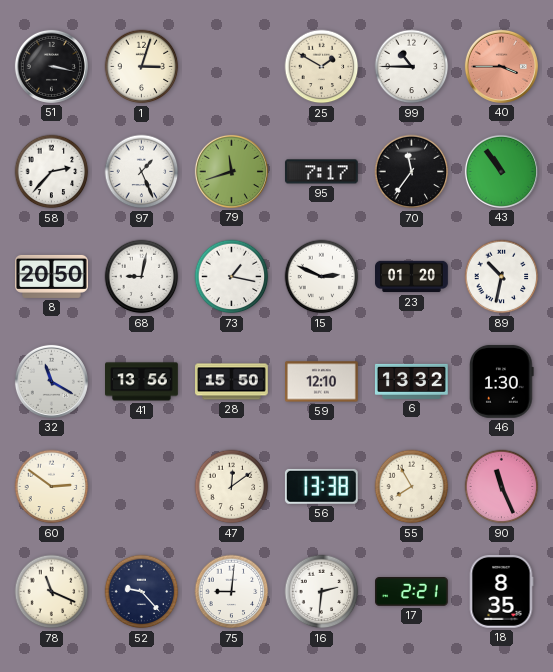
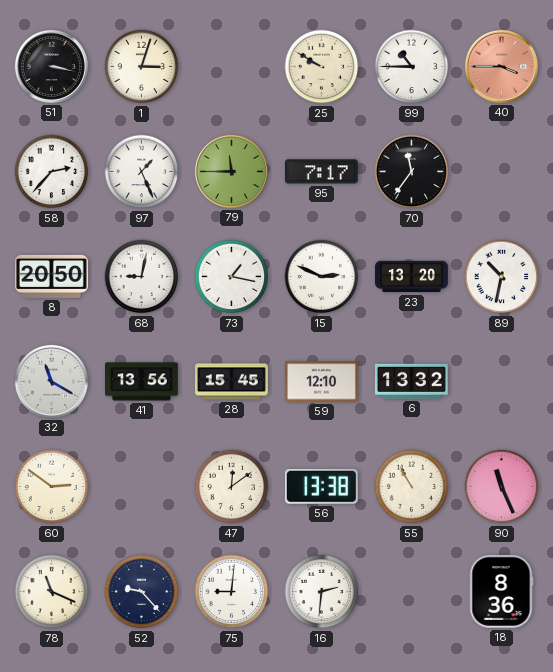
25: 1:50 -> 9:50 (322, 67)
79: 11:42 -> 11:45 (231, 171)
43: 10:54 -> none (501, 171)
23: 01:20 -> 13:20 (412, 277)
28: 15:50 -> 15:45 (232, 382)
46: 1:30 -> none (502, 381)
55: 7:55 -> 10:55 (412, 487)
17: 2:21 -> none (412, 592)
18: 8:35 -> 8:36 (501, 592)
